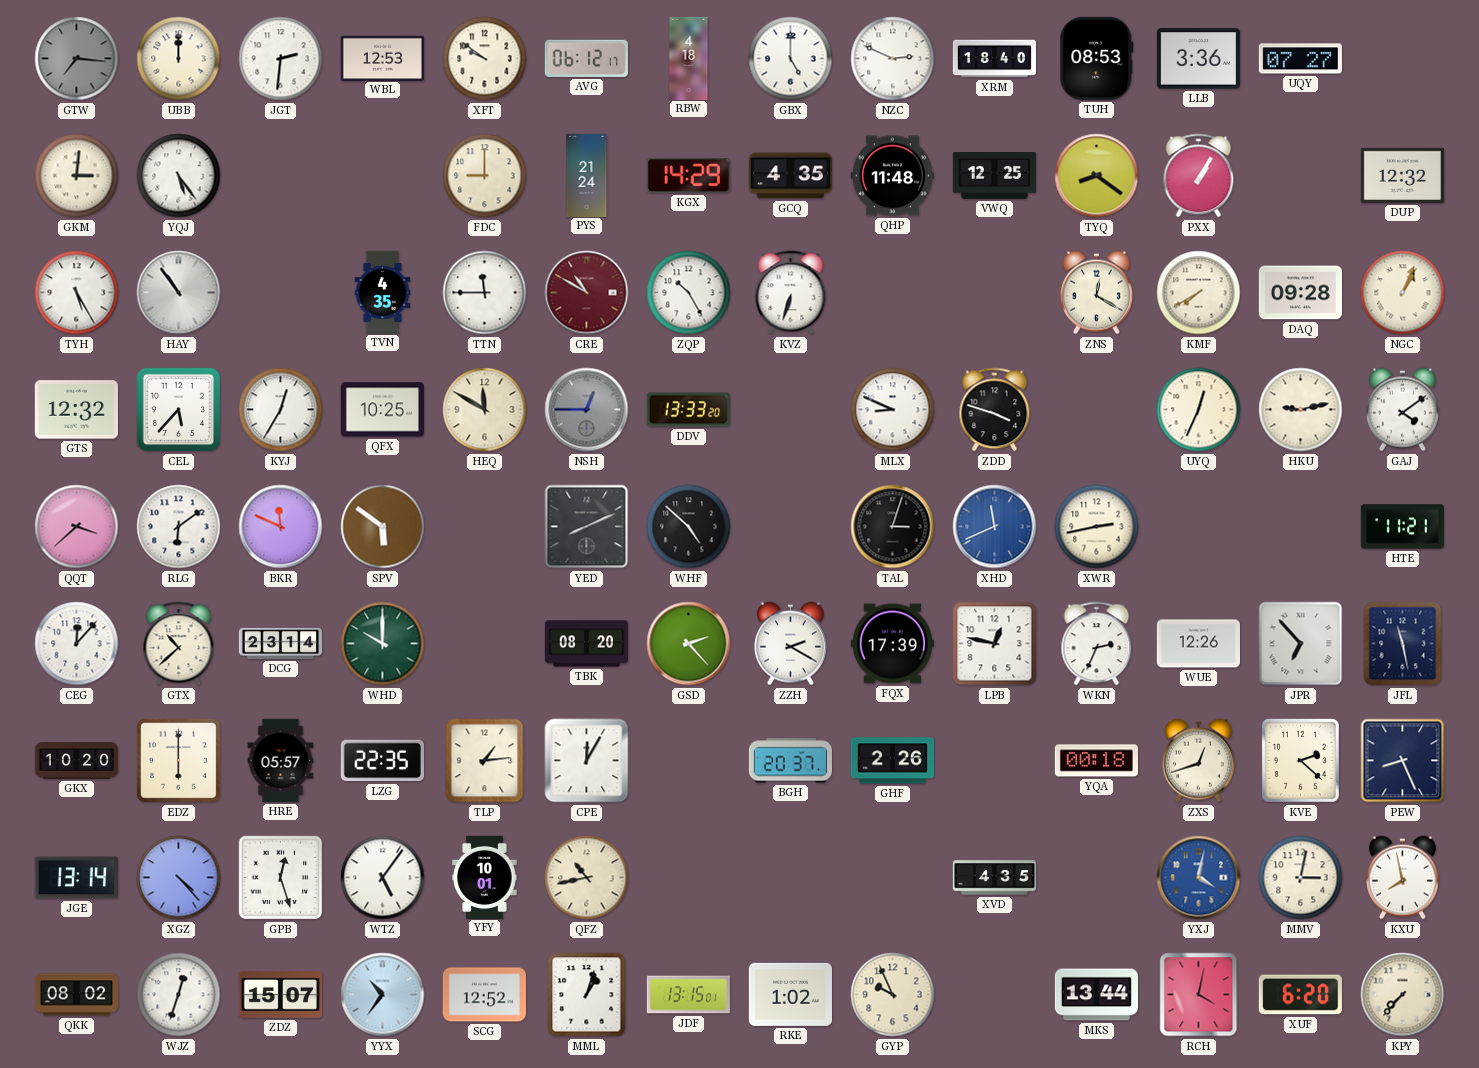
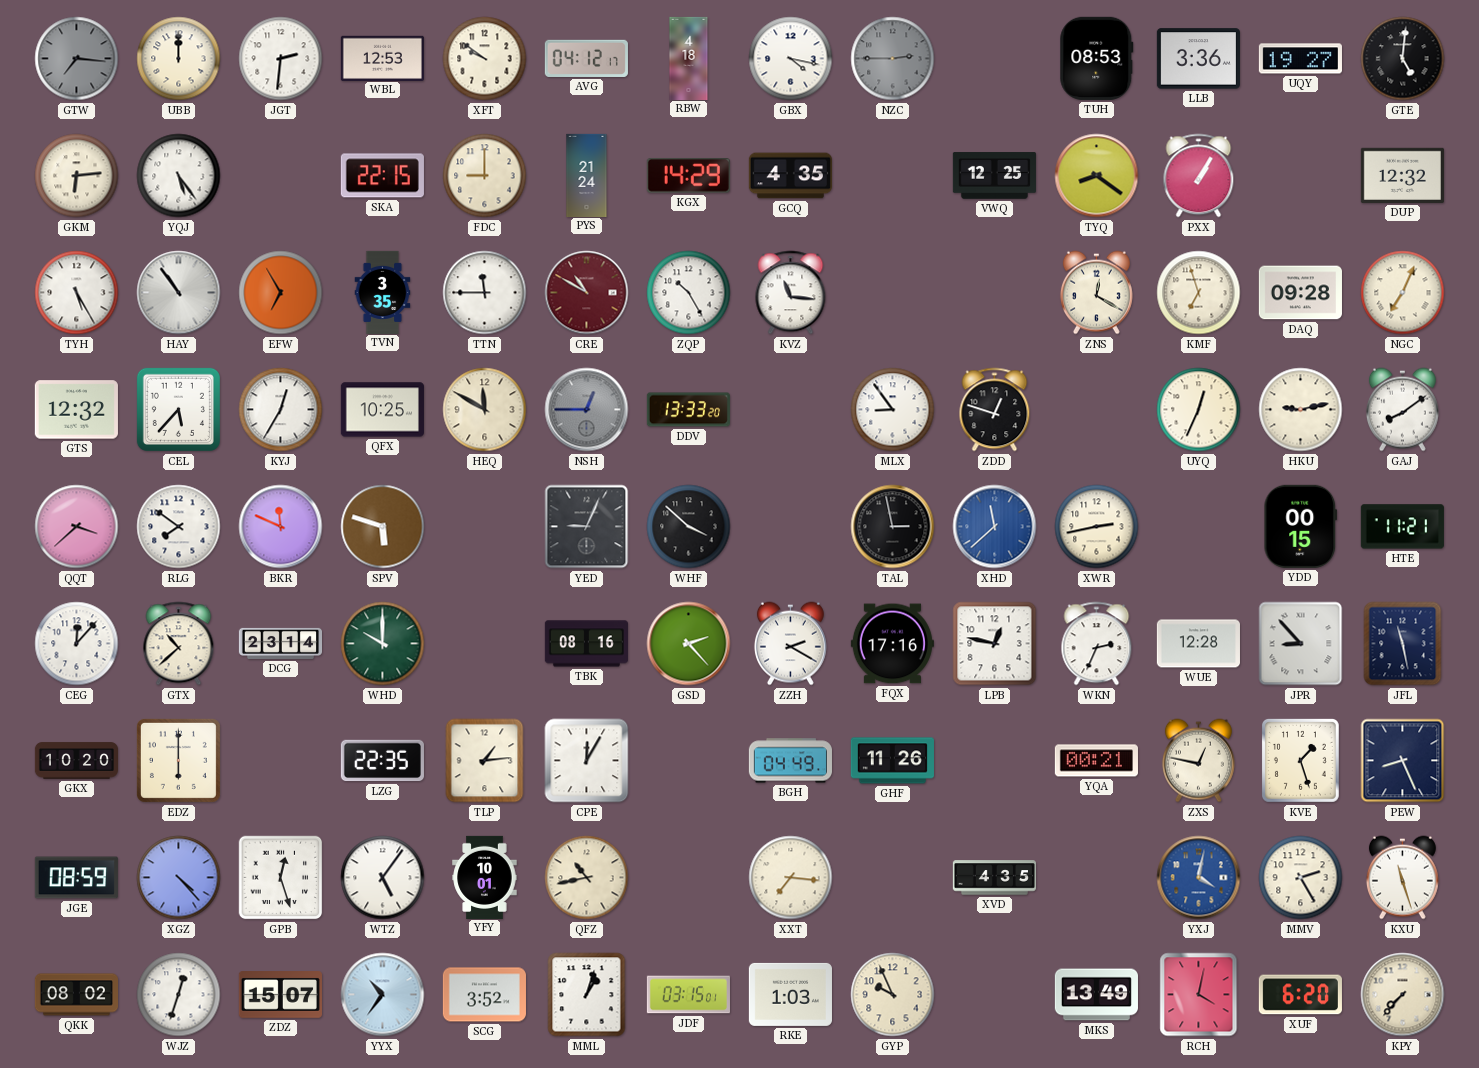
AVG: 06:12 -> 04:12 (586, 58)
GBX: 5:00 -> 4:17 (791, 59)
NZC: 2:49 -> 2:45 (893, 59)
NZC dial: white -> grey (893, 59)
XRM: 18:40 -> none (994, 59)
UQY: 07:27 -> 19:27 (1300, 59)
GTE: none -> 5:01 (1403, 59)
GKM: 3:01 -> 6:14 (77, 176)
SKA: none -> 22:15 (382, 176)
QHP: 11:48 -> none (892, 176)
EFW: none -> 6:55 (281, 293)
TVN: 4:35 -> 3:35 (383, 292)
KVZ: 6:33 -> 11:16 (791, 293)
KMF: 7:40 -> 6:57 (1199, 293)
NGC: 1:04 -> 7:04 (1403, 293)
MLX: 8:49 -> 8:54 (893, 410)
ZDD: 3:48 -> 12:48 (995, 410)
GAJ: 4:09 -> 8:09 (1402, 410)
RLG: 6:09 -> 7:51 (179, 527)
SPV: 5:51 -> 5:48 (383, 527)
YED: 8:11 -> 9:04 (587, 527)
WHF: 4:52 -> 3:52 (689, 527)
TAL: 3:03 -> 2:58 (893, 527)
XHD: 11:41 -> 11:38 (995, 527)
YDD: none -> 00:15 (1301, 526)
TBK: 08:20 -> 08:16 (586, 644)
FQX: 17:39 -> 17:16 (892, 644)
WUE: 12:26 -> 12:28 (1198, 644)
JPR: 6:53 -> 8:53 (1301, 644)
HRE: 05:57 -> none (281, 760)
BGH: 20:37 -> 04:49 (790, 761)
GHF: 2:26 -> 11:26 (892, 761)
YQA: 00:18 -> 00:21 (1096, 761)
ZXS: 12:42 -> 12:47 (1198, 761)
KVE: 2:22 -> 1:27 (1300, 760)
JGE: 13:14 -> 08:59 (76, 878)
XXT: none -> 7:16 (791, 878)
MMV: 3:02 -> 2:25 (1301, 878)
KXU: 7:58 -> 11:27 (1402, 878)
SCG: 12:52 -> 3:52 (484, 995)
JDF: 13:15 -> 03:15 (688, 995)
RKE: 1:02 -> 1:03 (790, 994)
MKS: 13:44 -> 13:49 (1096, 995)
